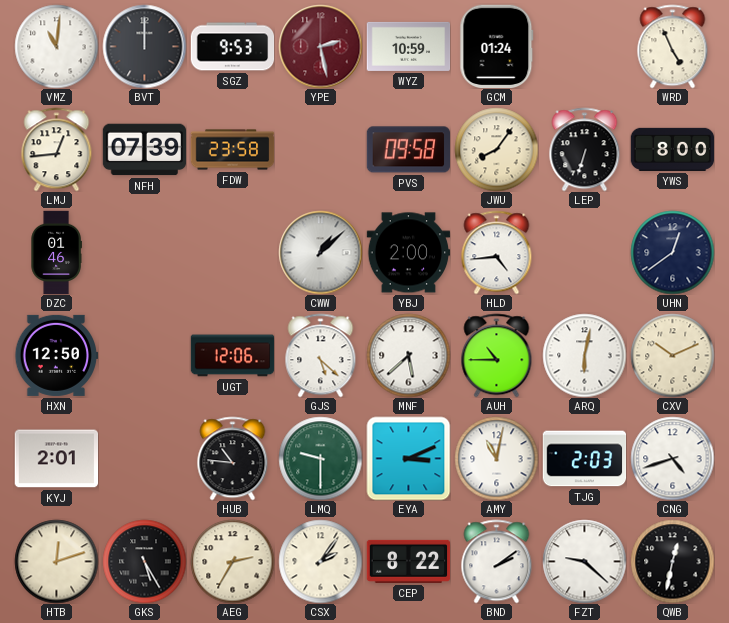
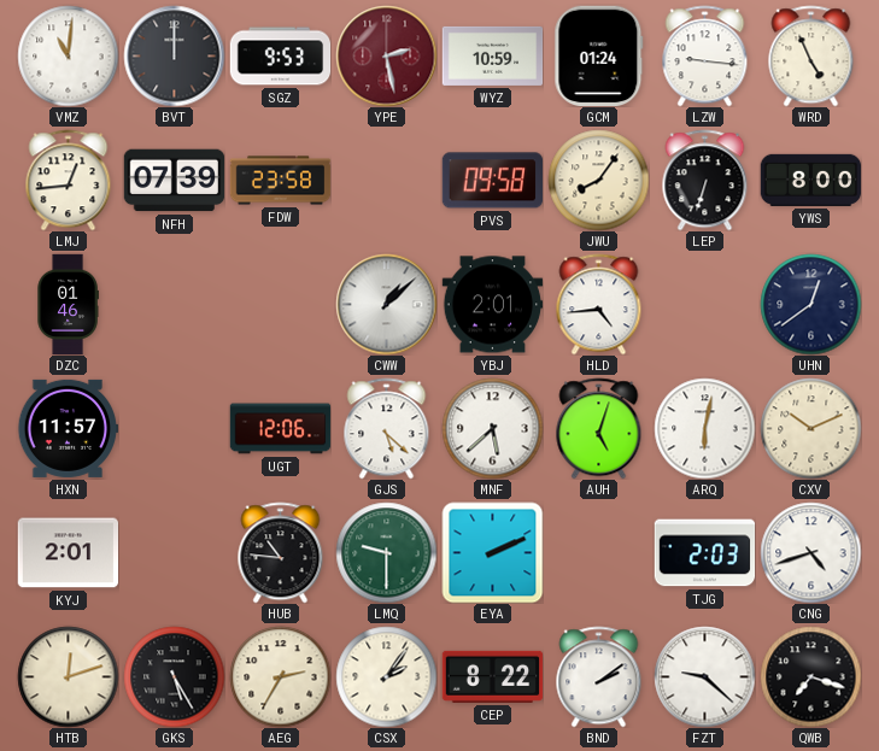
LZW: none -> 9:16 (705, 55)
YBJ: 2:00 -> 2:01 (492, 305)
HXN: 12:50 -> 11:57 (68, 428)
AUH: 10:45 -> 5:03 (599, 428)
EYA: 3:11 -> 2:11 (492, 552)
AMY: 11:02 -> none (496, 458)
QWB: 12:32 -> 7:18 (810, 676)
